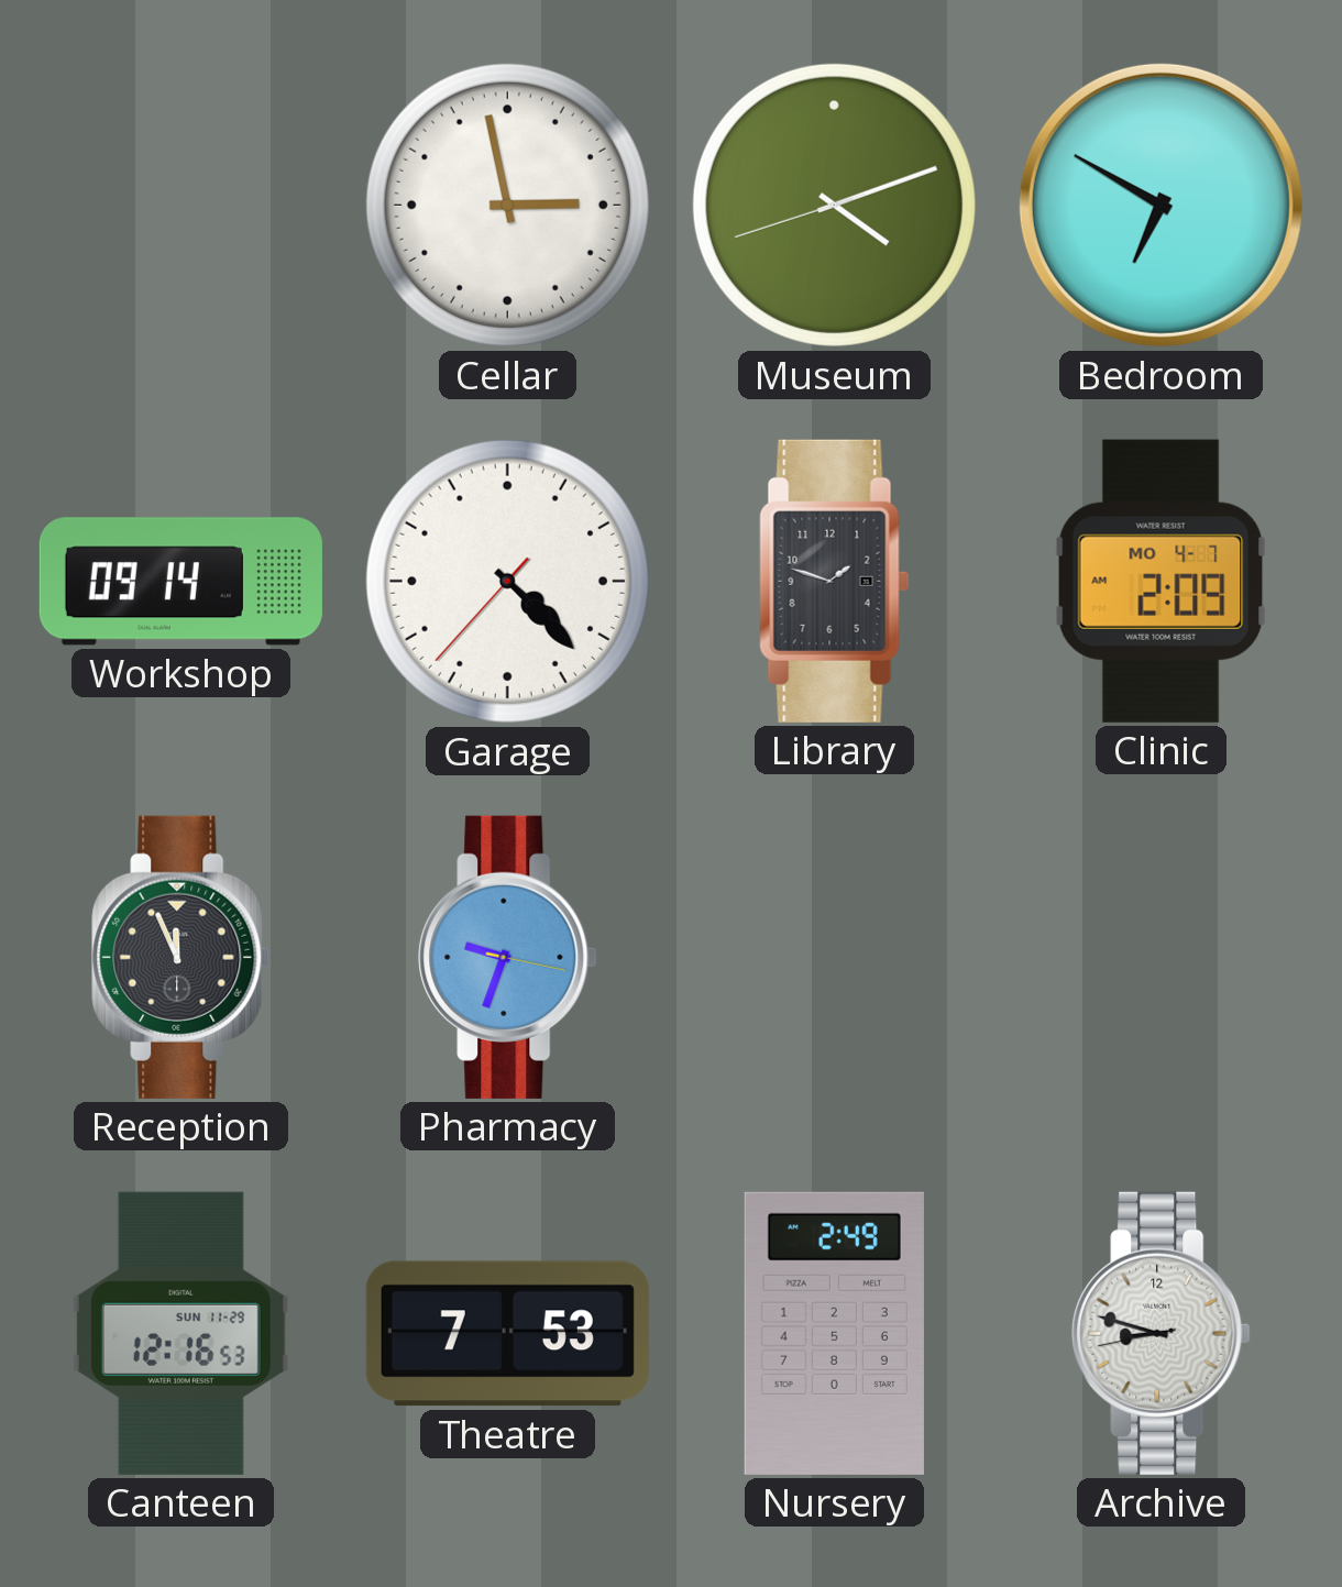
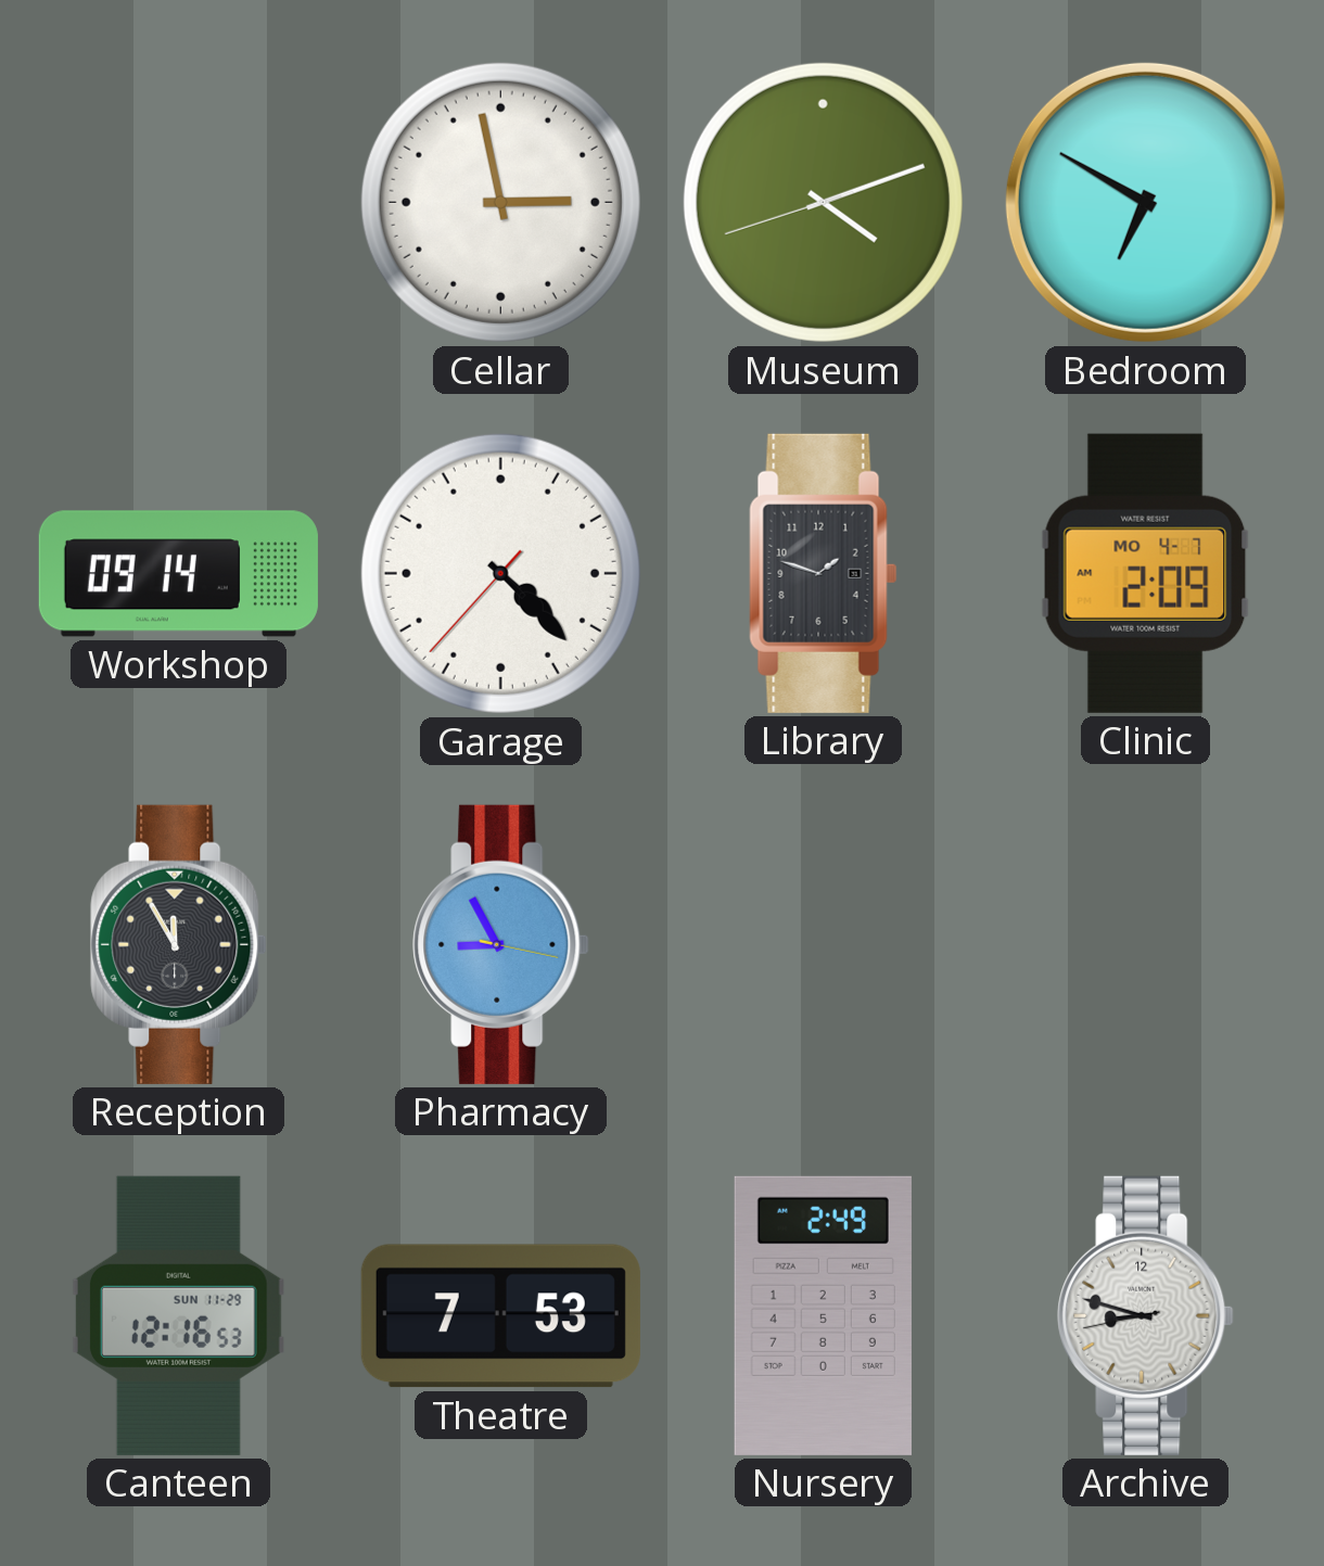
Reception: 11:56 -> 11:55 (179, 944)
Pharmacy: 9:33 -> 8:55 (501, 944)
